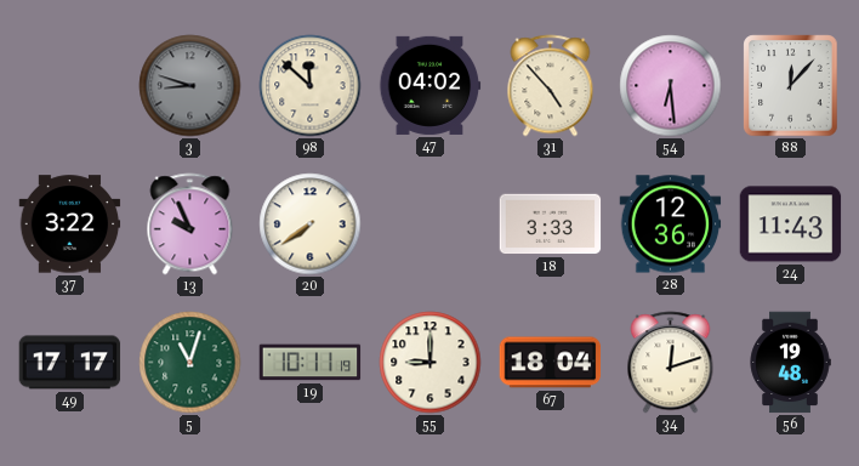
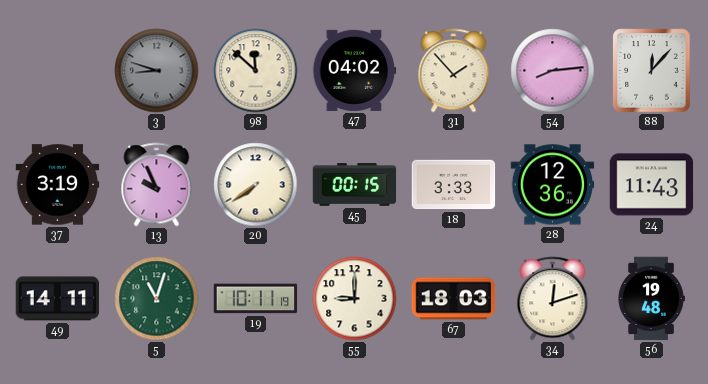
31: 4:53 -> 1:53 (454, 71)
54: 6:29 -> 8:14 (553, 71)
37: 3:22 -> 3:19 (58, 185)
45: none -> 00:15 (355, 185)
49: 17:17 -> 14:11 (58, 299)
67: 18:04 -> 18:03 (454, 299)
